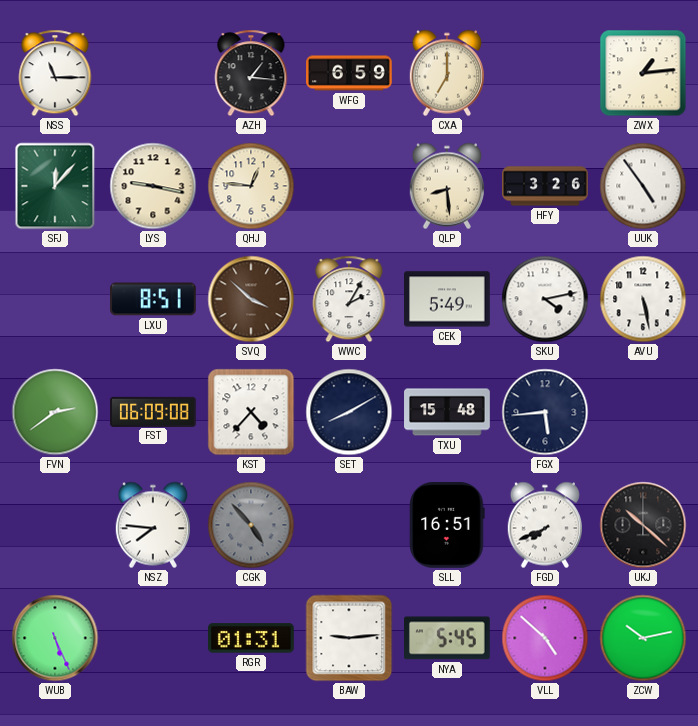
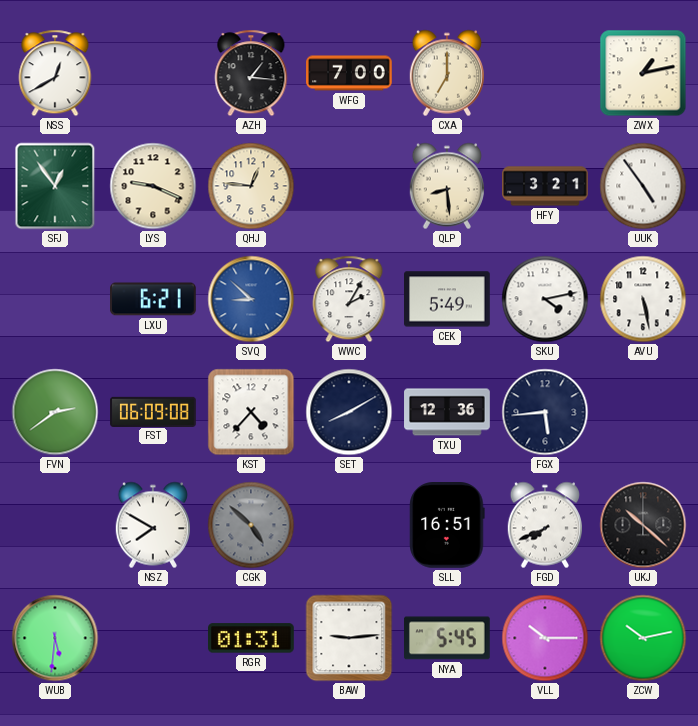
NSS: 11:15 -> 12:40 (55, 73)
WFG: 6:59 -> 7:00 (349, 73)
ZWX: 1:14 -> 1:13 (643, 73)
SFJ: 12:07 -> 12:54 (55, 186)
LYS: 9:17 -> 9:19 (153, 186)
HFY: 3:26 -> 3:21 (545, 186)
LXU: 8:51 -> 6:21 (154, 299)
SVQ: 3:52 -> 8:52 (251, 299)
SVQ dial: brown -> blue (251, 299)
TXU: 15:48 -> 12:36 (447, 412)
NSZ: 7:46 -> 7:50 (152, 525)
CGK: 4:53 -> 4:52 (251, 525)
WUB: 5:26 -> 5:31 (55, 638)
VLL: 4:52 -> 10:15 (545, 638)
